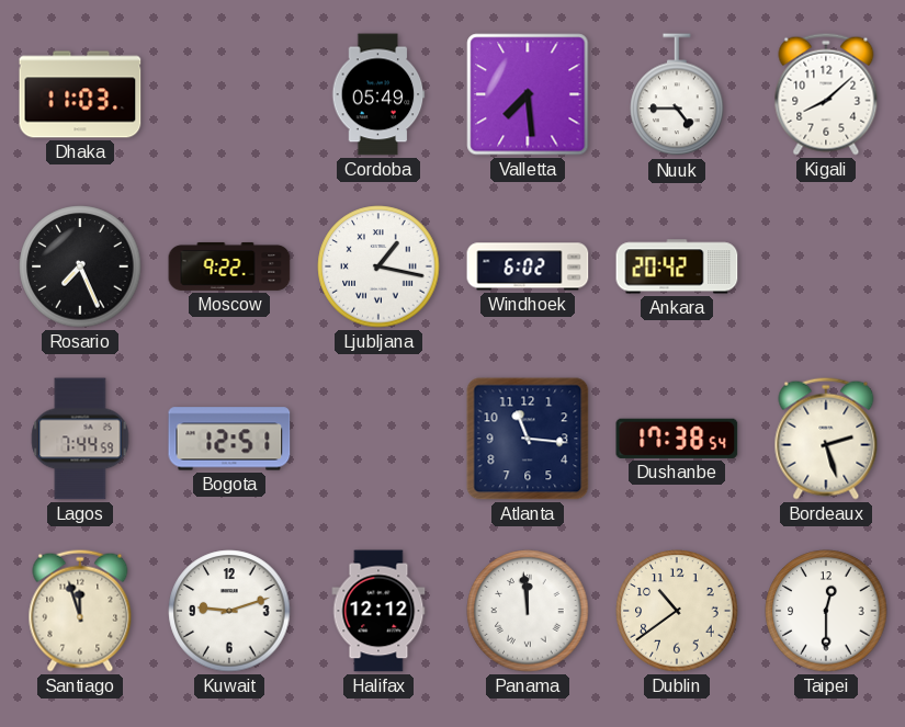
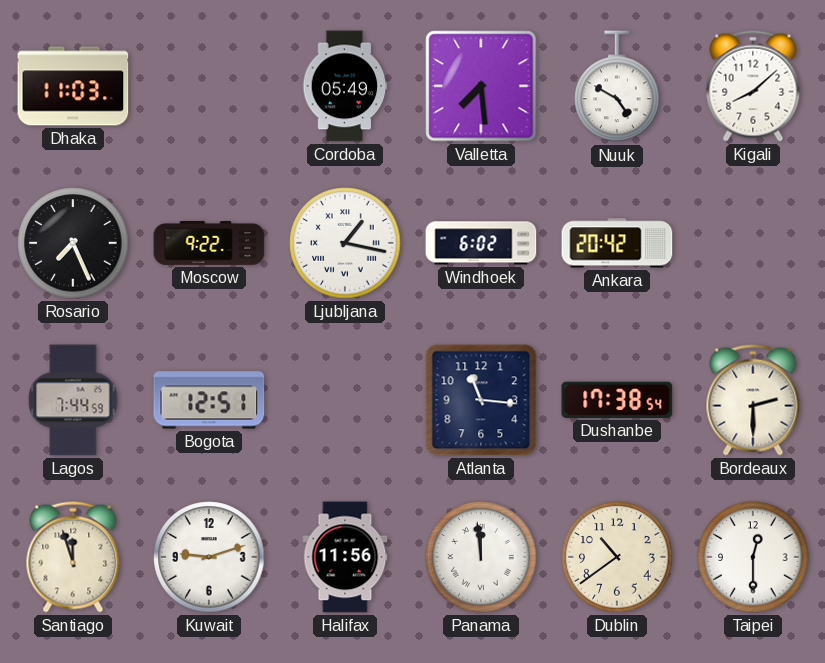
Nuuk: 4:45 -> 4:50 (617, 87)
Bordeaux: 2:27 -> 2:30 (753, 400)
Halifax: 12:12 -> 11:56 (345, 557)
